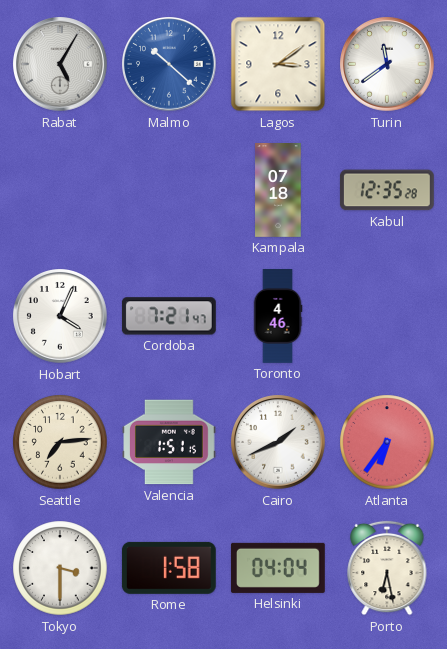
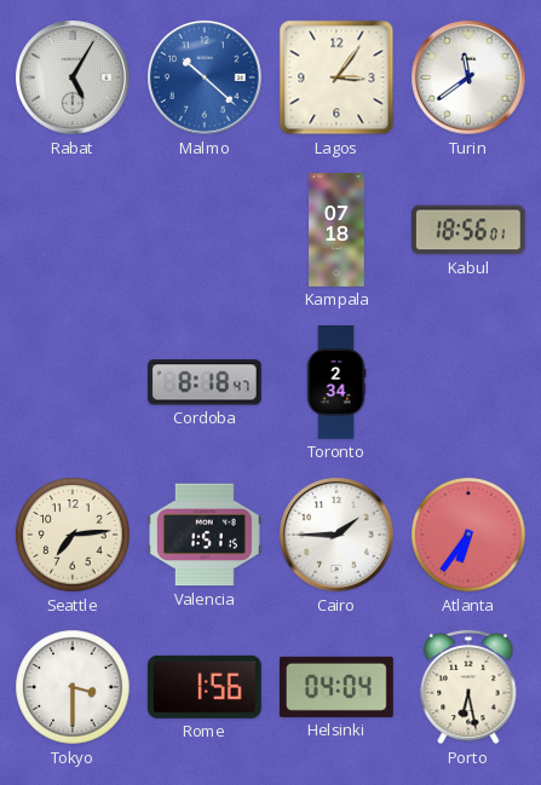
Lagos: 3:09 -> 3:06 (336, 77)
Kabul: 12:35 -> 18:56 (468, 230)
Hobart: 4:04 -> none (61, 317)
Cordoba: 7:21 -> 8:18 (205, 382)
Toronto: 4:46 -> 2:34 (336, 383)
Cairo: 1:41 -> 1:45 (338, 536)
Rome: 1:58 -> 1:56 (205, 687)
